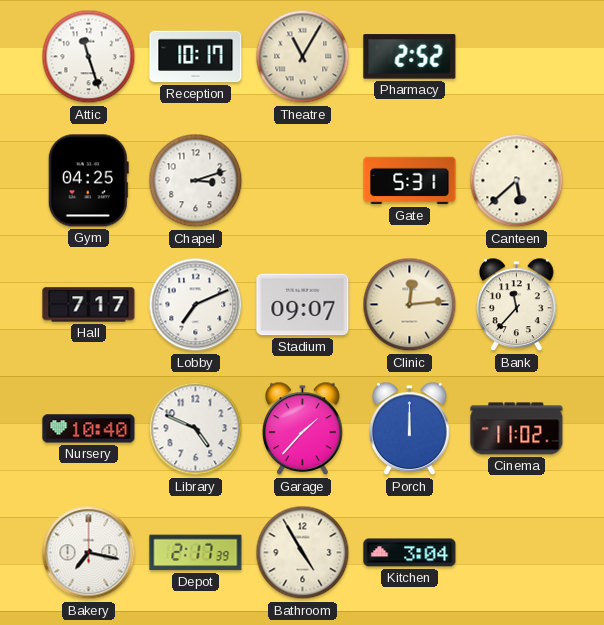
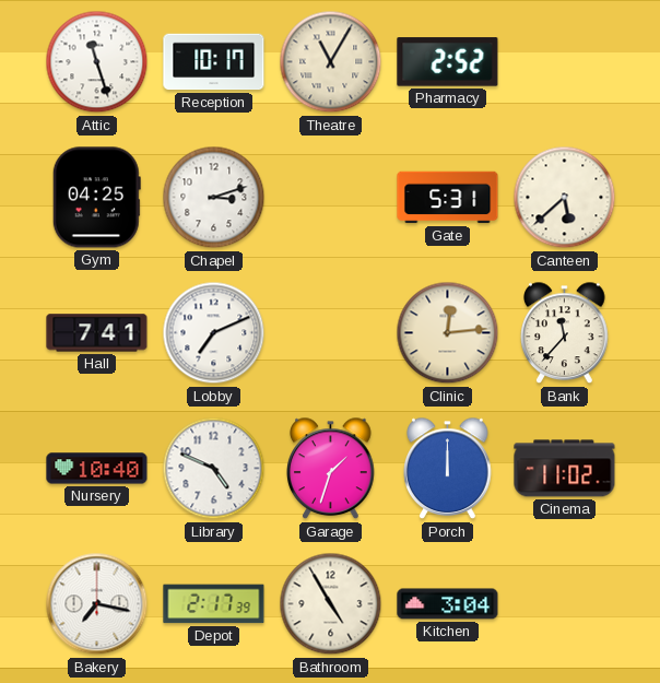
Hall: 7:17 -> 7:41 (97, 333)
Stadium: 09:07 -> none (303, 305)
Garage: 1:37 -> 1:33 (331, 469)
